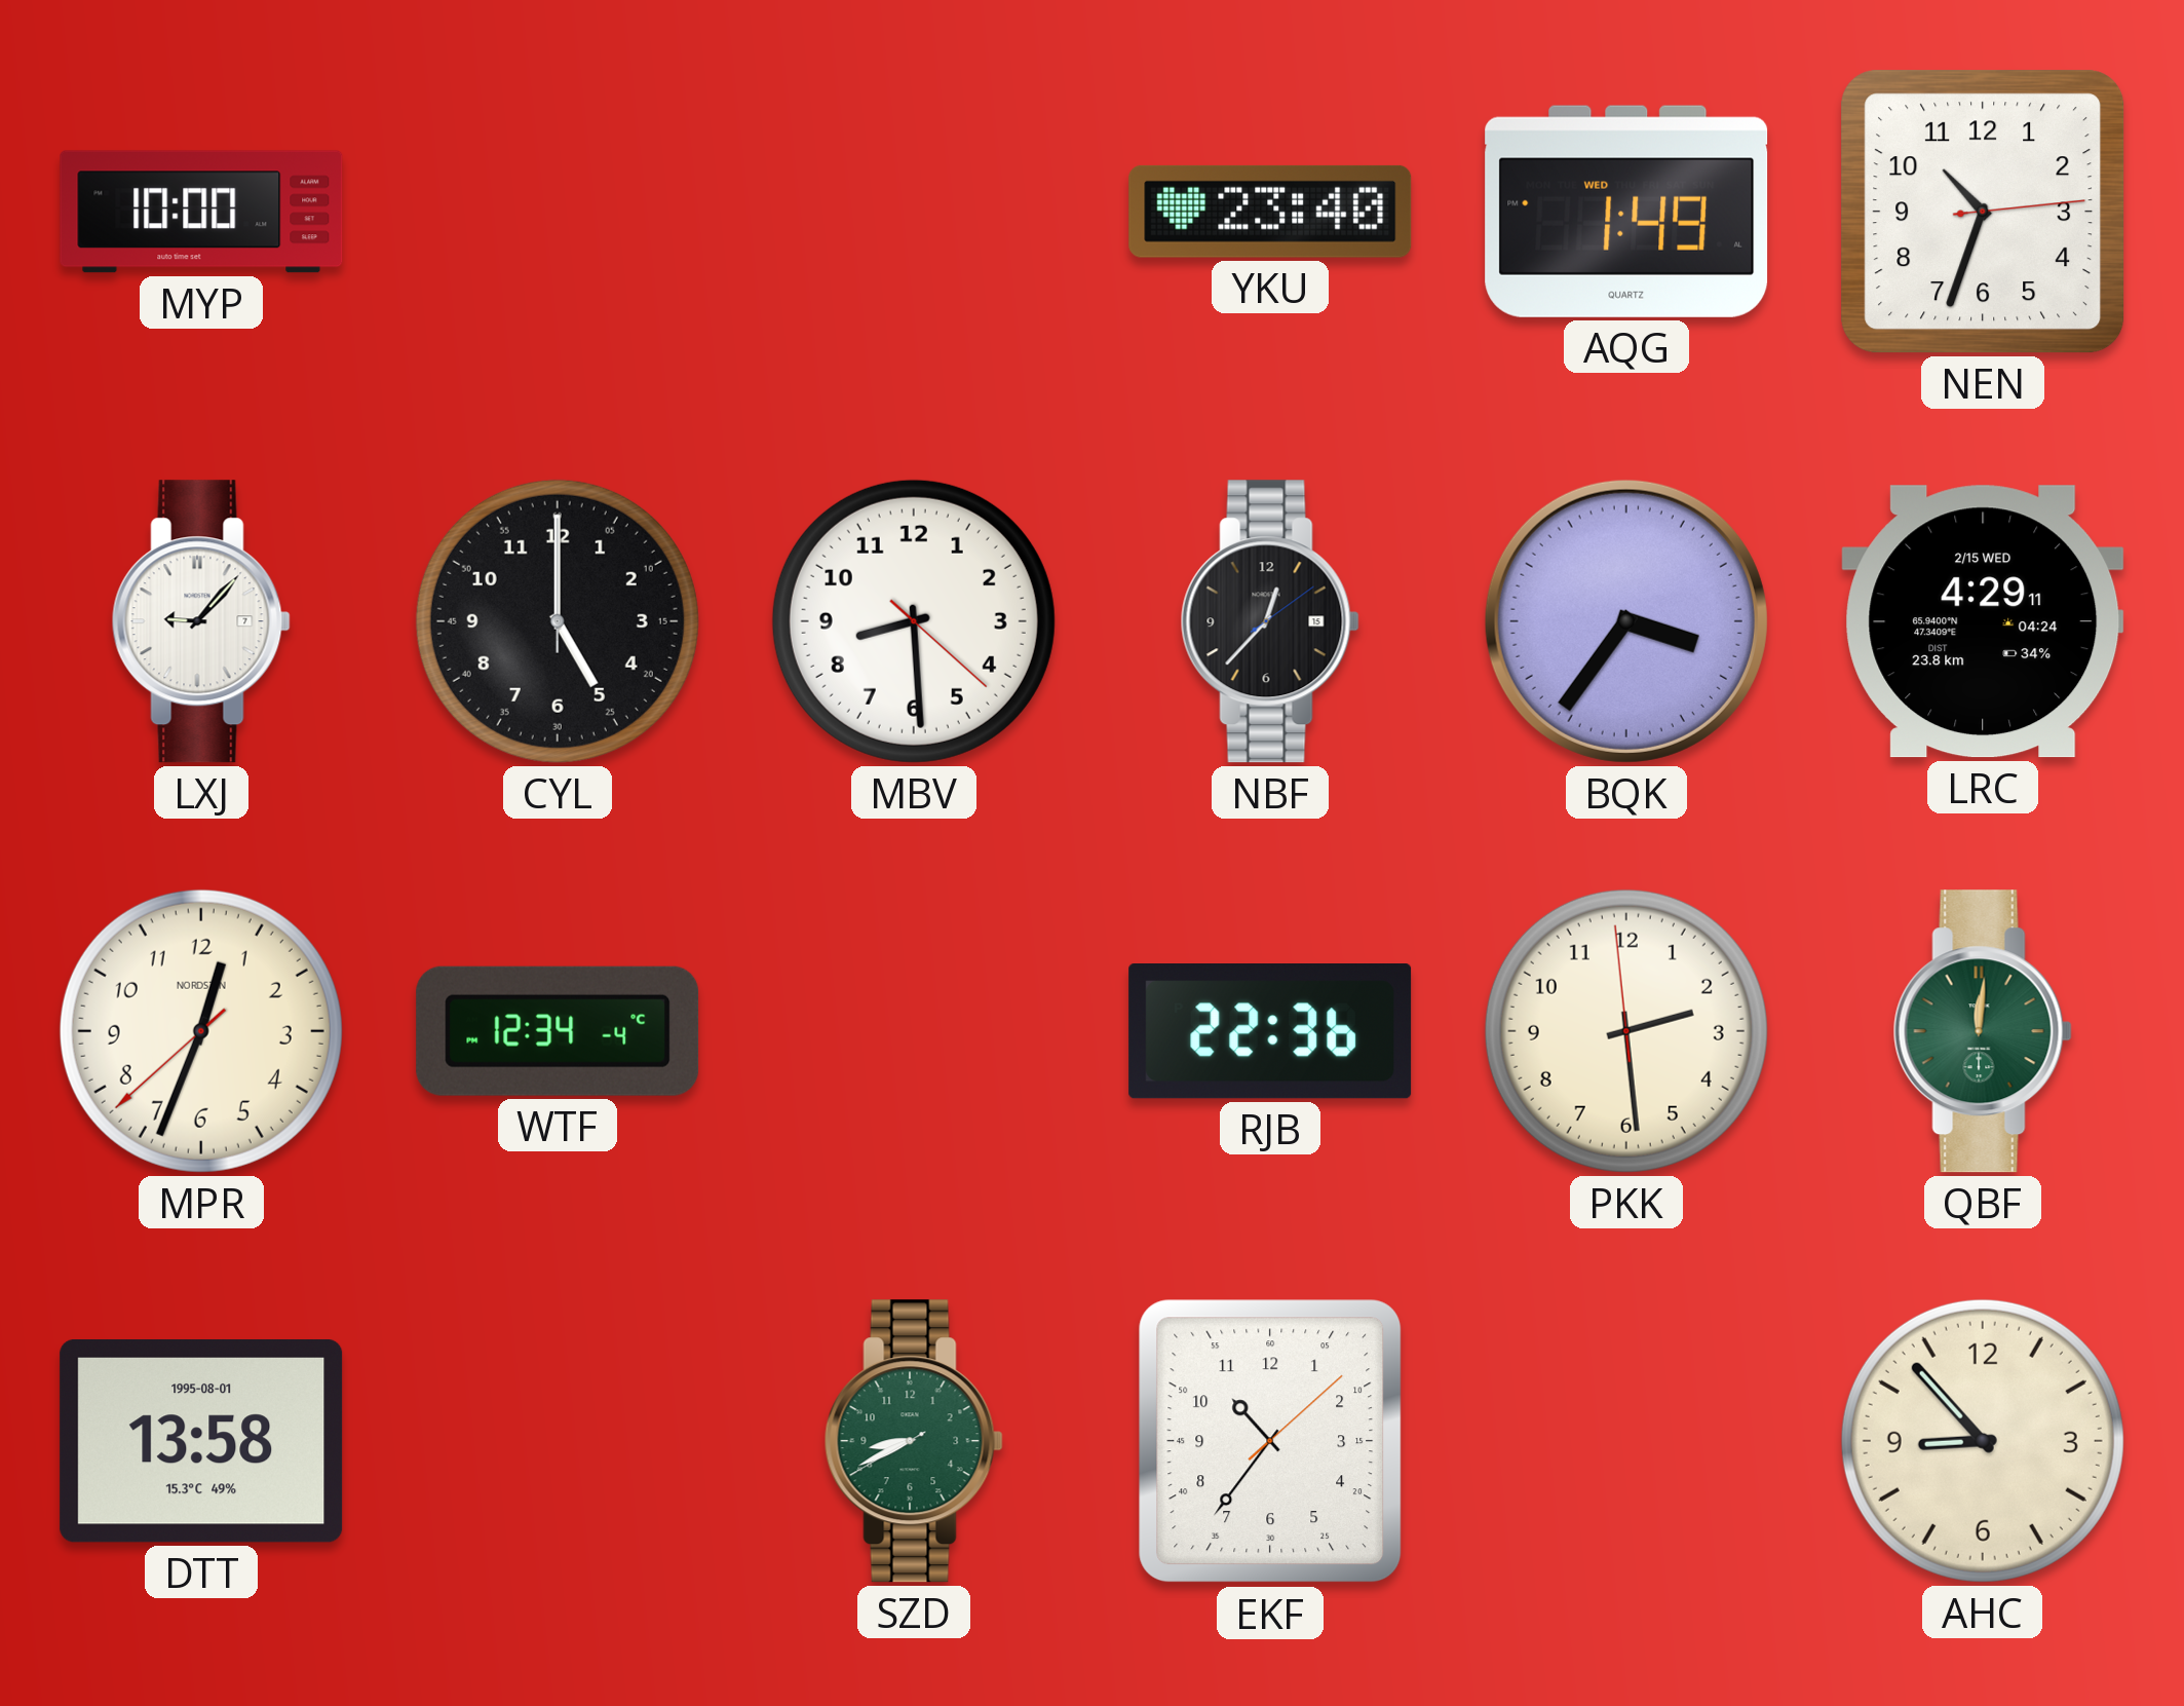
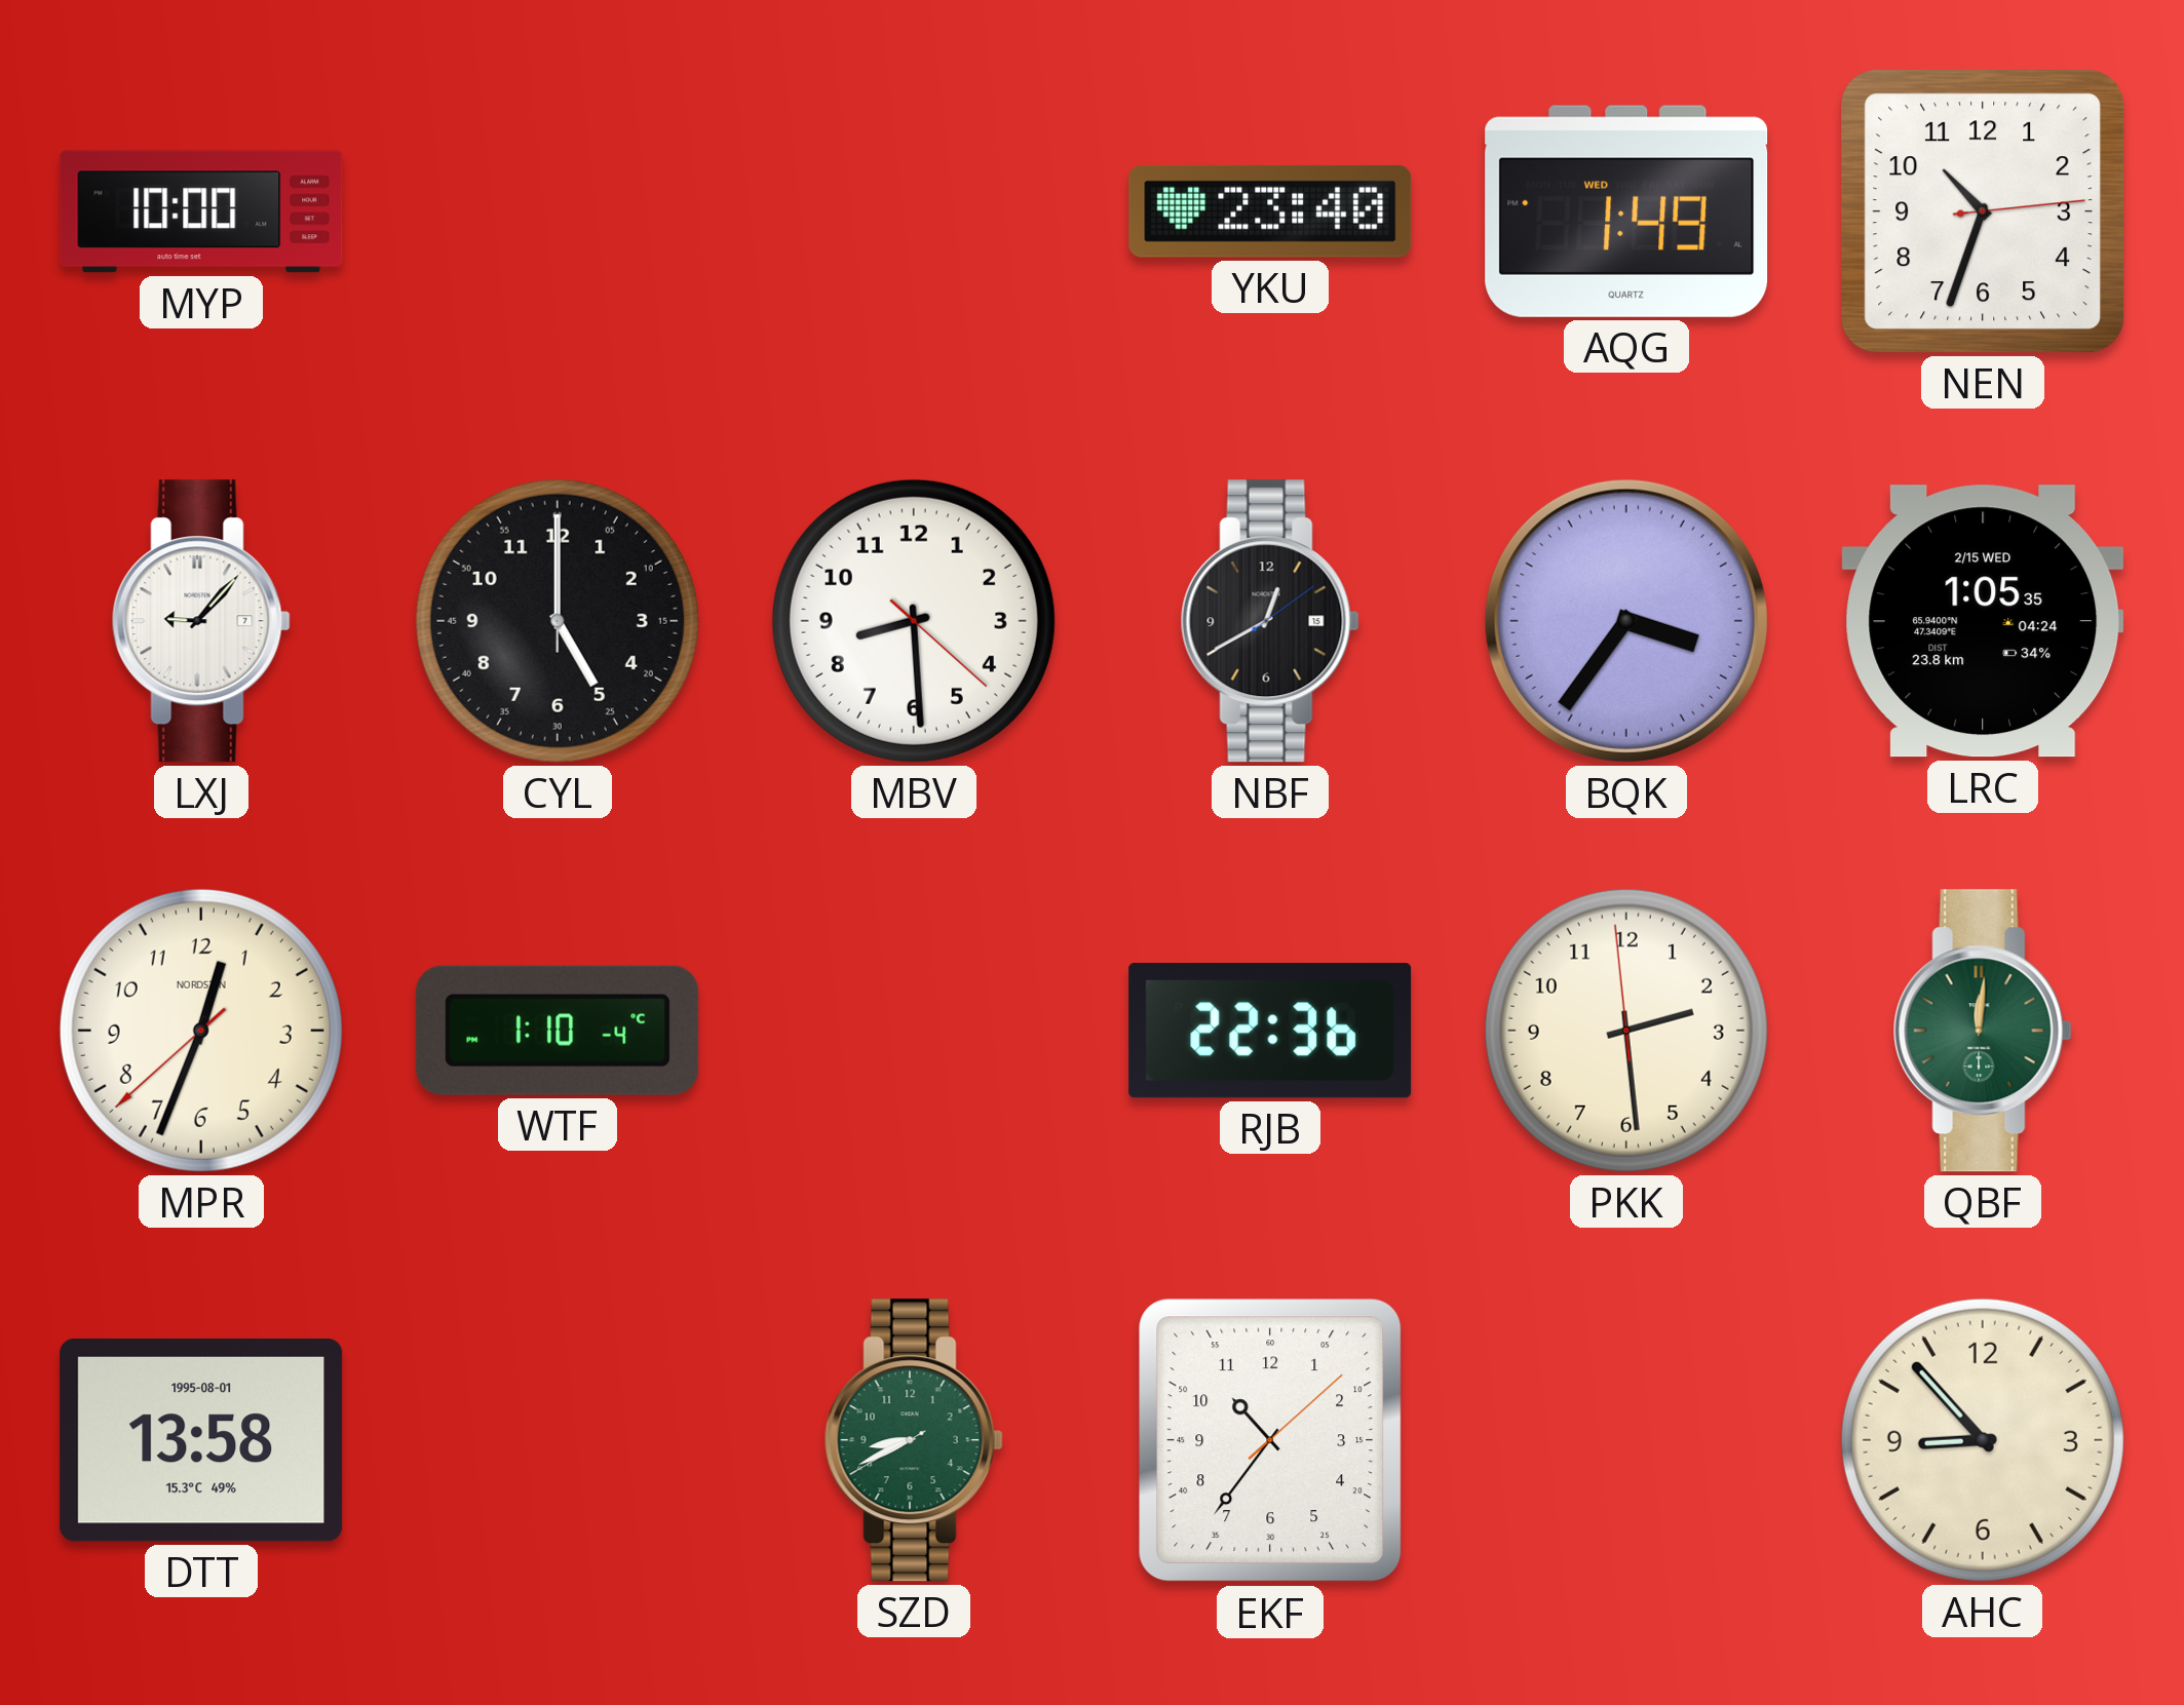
NBF: 12:37 -> 12:40 (1270, 621)
LRC: 4:29 -> 1:05 (1983, 621)
WTF: 12:34 -> 1:10 (558, 1031)
